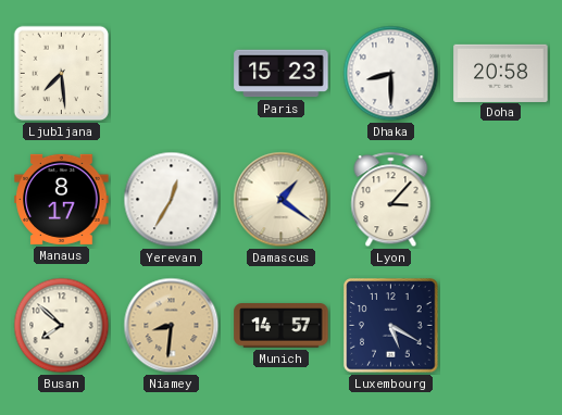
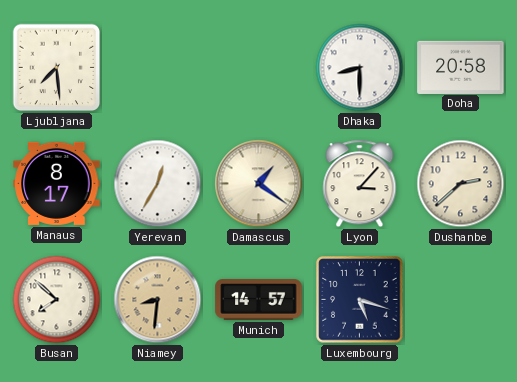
Paris: 15:23 -> none (282, 74)
Dushanbe: none -> 2:38 (461, 184)
Luxembourg: 5:20 -> 5:18 (360, 300)
